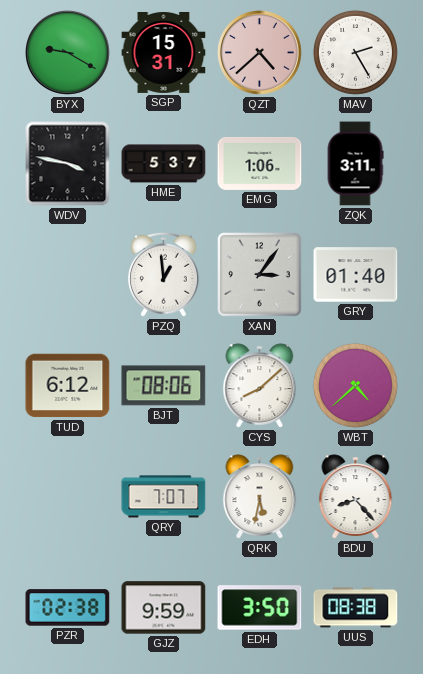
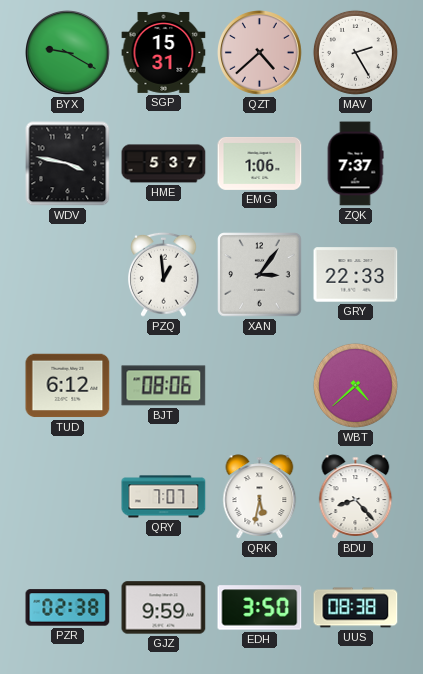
ZQK: 3:11 -> 7:37 (355, 164)
GRY: 01:40 -> 22:33 (356, 275)
CYS: 8:08 -> none (260, 386)
